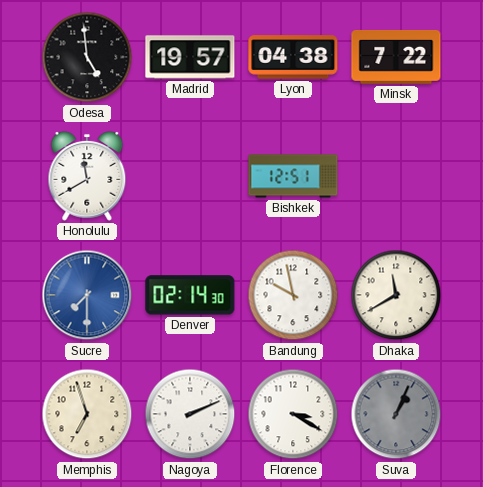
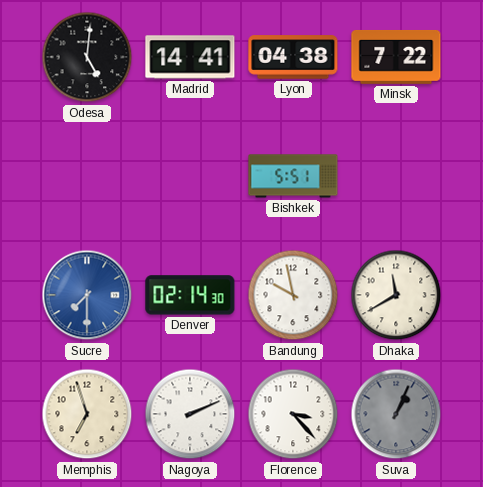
Odesa: 4:59 -> 5:01 (87, 57)
Madrid: 19:57 -> 14:41 (190, 57)
Honolulu: 11:40 -> none (87, 176)
Bishkek: 12:51 -> 5:51 (293, 176)
Florence: 3:20 -> 3:23 (293, 414)
